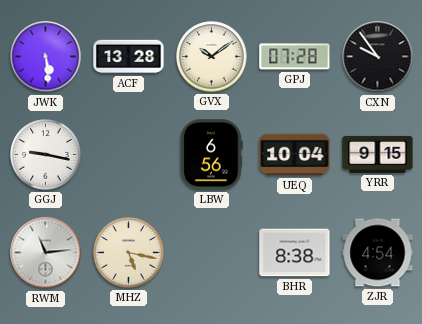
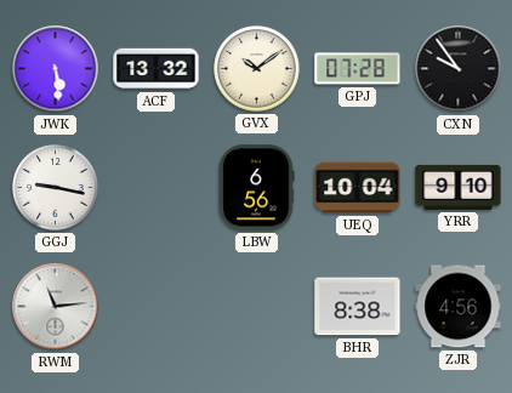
ACF: 13:28 -> 13:32 (157, 69)
YRR: 9:15 -> 9:10 (459, 187)
MHZ: 5:17 -> none (129, 253)
ZJR: 4:54 -> 4:56 (459, 307)
